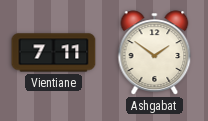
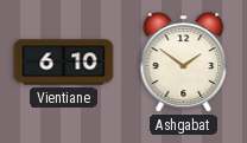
Vientiane: 7:11 -> 6:10 (64, 63)
